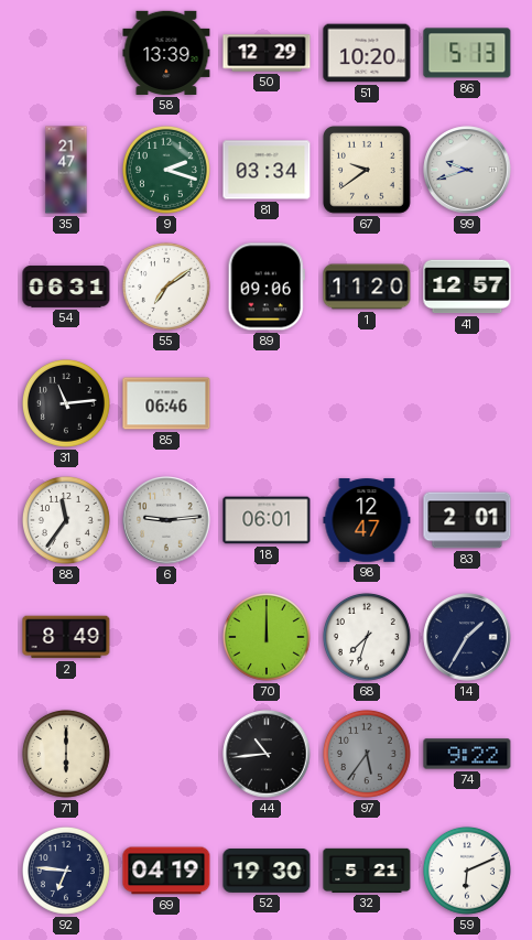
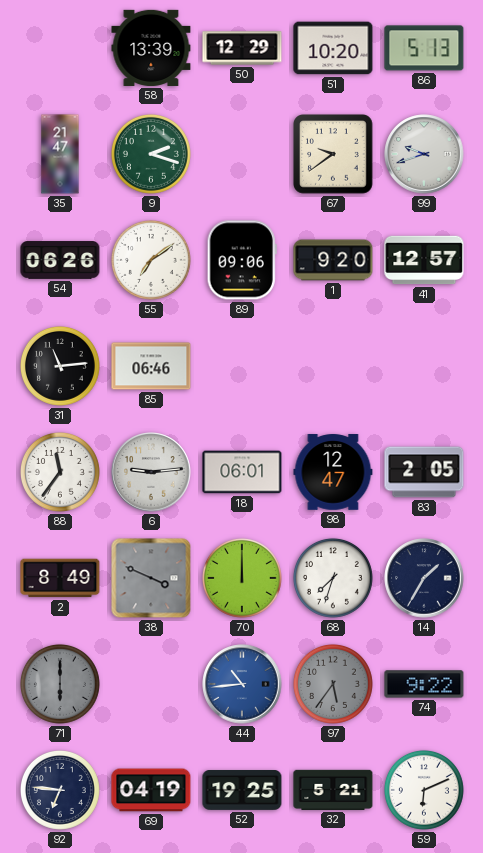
81: 03:34 -> none (267, 170)
54: 06:31 -> 06:26 (60, 260)
1: 11:20 -> 9:20 (333, 260)
83: 2:01 -> 2:05 (424, 472)
38: none -> 3:49 (151, 578)
71 dial: cream -> grey (60, 684)
44 dial: black -> blue (242, 684)
52: 19:30 -> 19:25 (242, 791)
